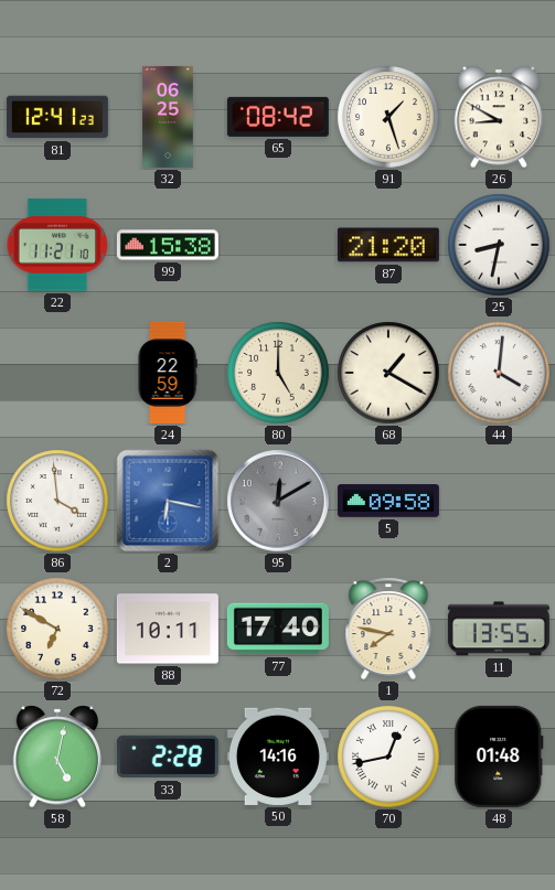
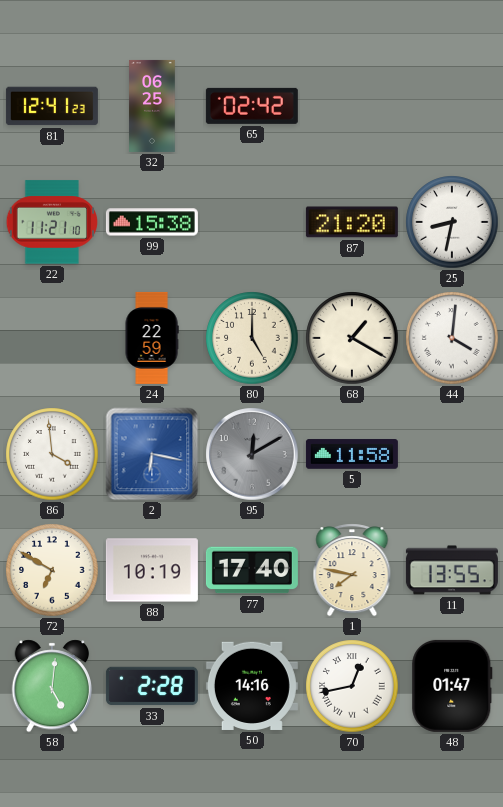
65: 08:42 -> 02:42 (252, 106)
91: 1:27 -> none (388, 117)
26: 8:50 -> none (499, 117)
5: 09:58 -> 11:58 (352, 454)
88: 10:11 -> 10:19 (152, 570)
58: 5:02 -> 5:01 (52, 686)
48: 01:48 -> 01:47 (452, 686)
